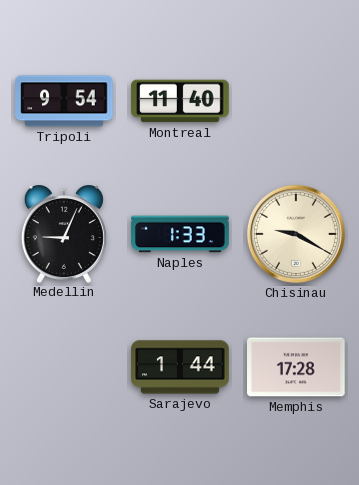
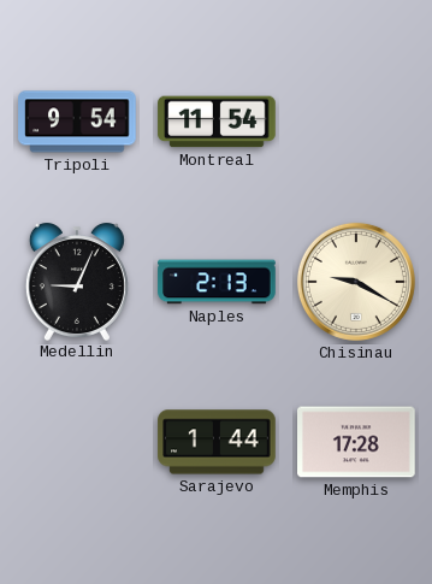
Montreal: 11:40 -> 11:54 (217, 122)
Naples: 1:33 -> 2:13 (217, 282)
